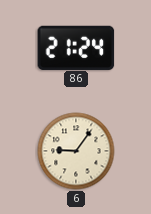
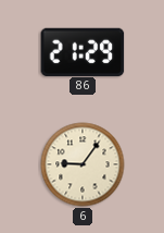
86: 21:24 -> 21:29 (83, 51)
